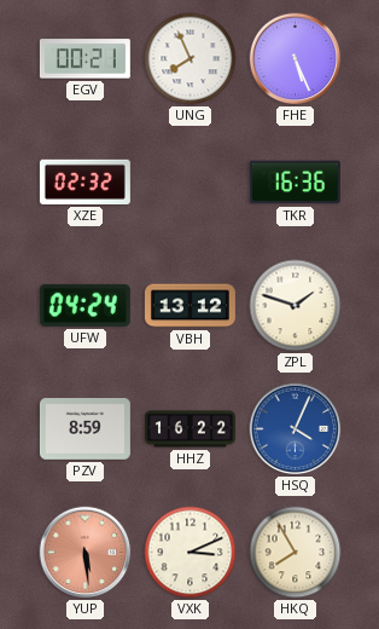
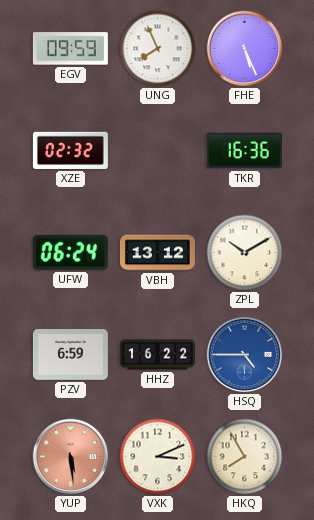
EGV: 00:21 -> 09:59 (70, 49)
UFW: 04:24 -> 06:24 (70, 252)
ZPL: 1:48 -> 10:10 (245, 253)
PZV: 8:59 -> 6:59 (70, 355)
HSQ: 4:04 -> 4:45 (245, 355)
